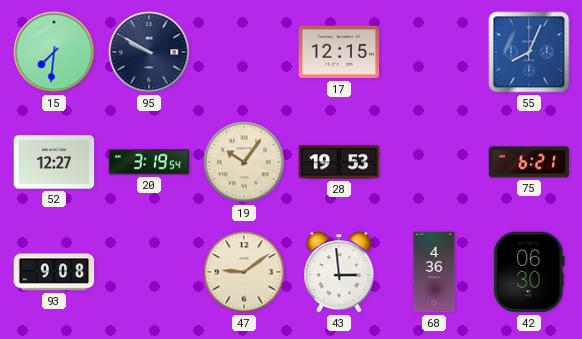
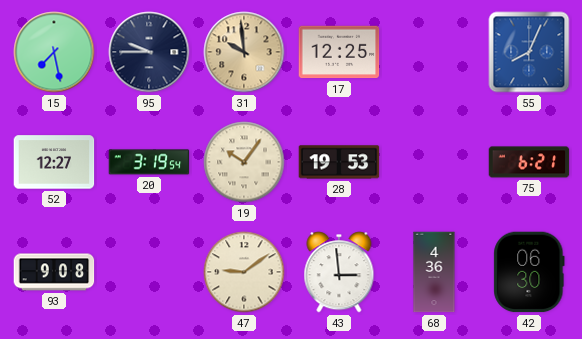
15: 7:31 -> 7:28 (54, 52)
95: 9:50 -> 9:45 (149, 52)
31: none -> 9:59 (244, 52)
17: 12:15 -> 12:25 (339, 52)
